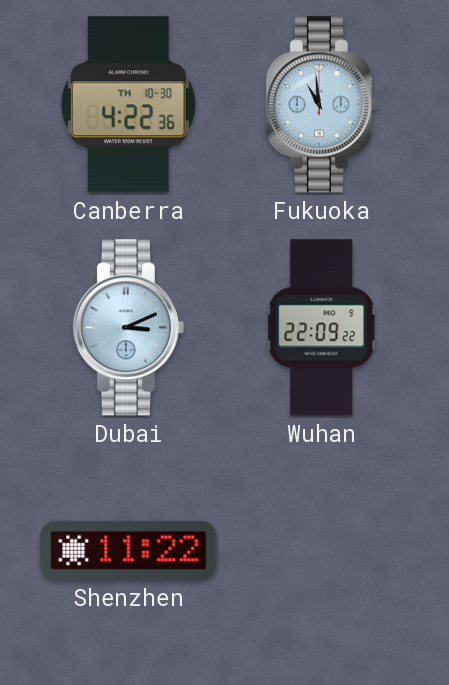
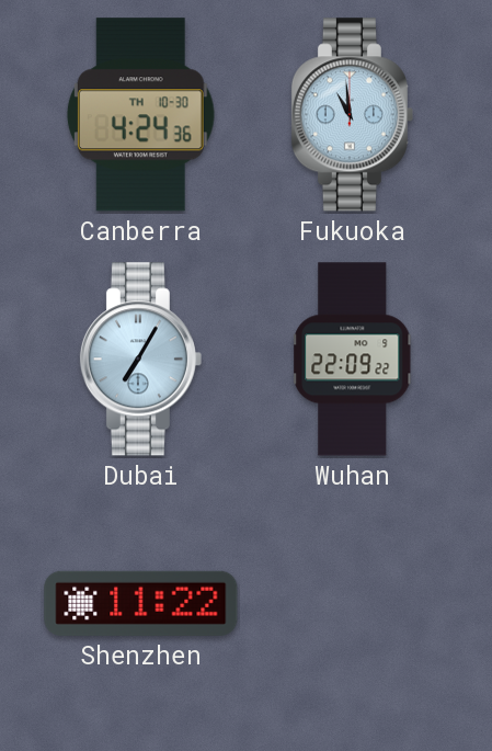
Canberra: 4:22 -> 4:24 (140, 115)
Dubai: 3:11 -> 7:05 (140, 360)
